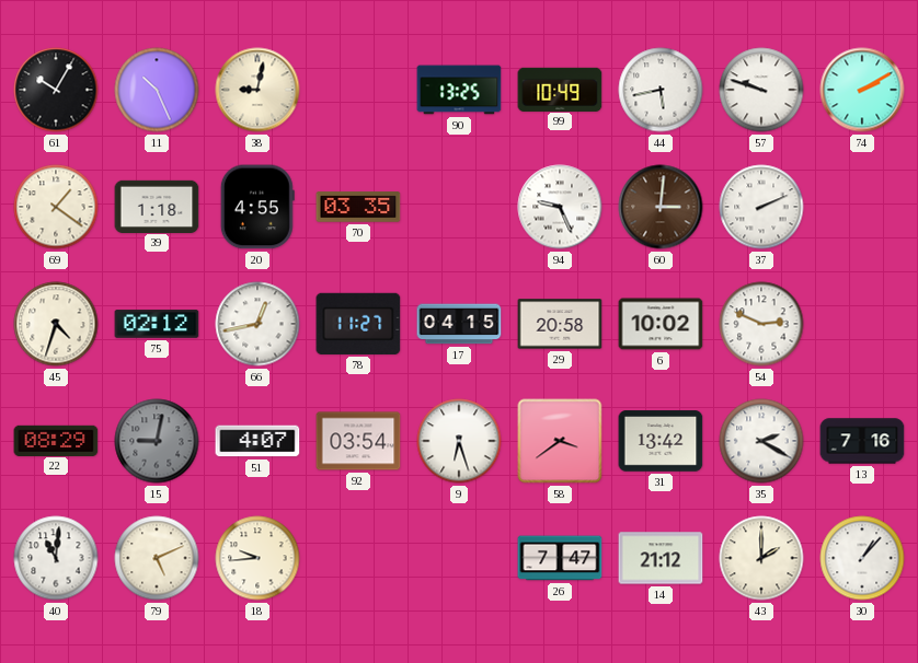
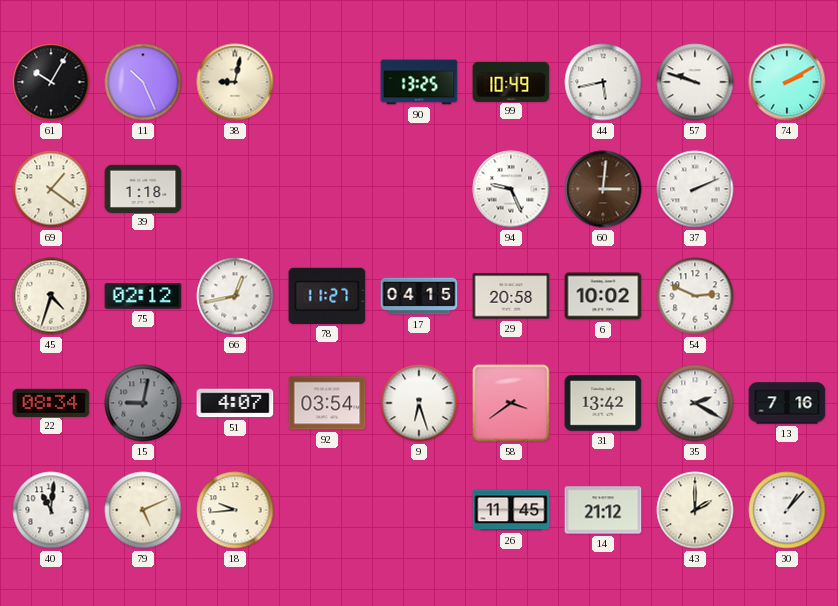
20: 4:55 -> none (257, 207)
70: 03:35 -> none (358, 207)
22: 08:29 -> 08:34 (51, 402)
26: 7:47 -> 11:45 (511, 510)
